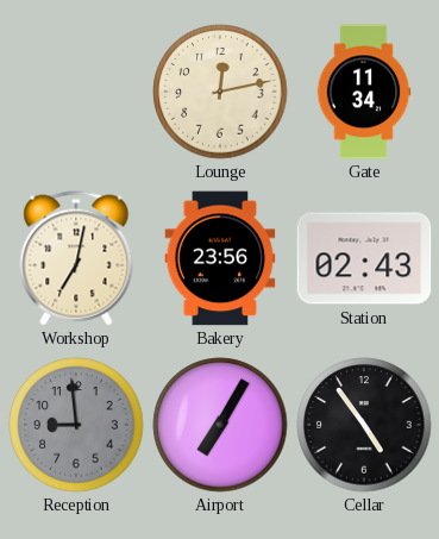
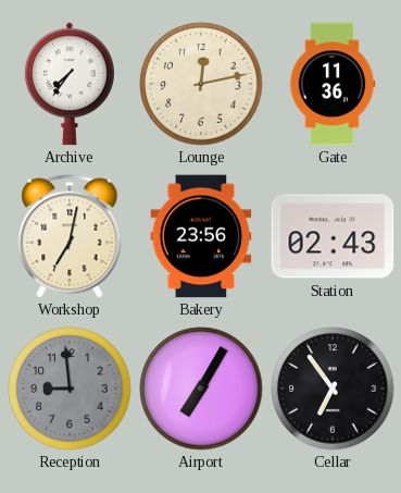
Archive: none -> 7:36 (70, 84)
Gate: 11:34 -> 11:36 (333, 84)
Cellar: 4:54 -> 6:54 (333, 389)
